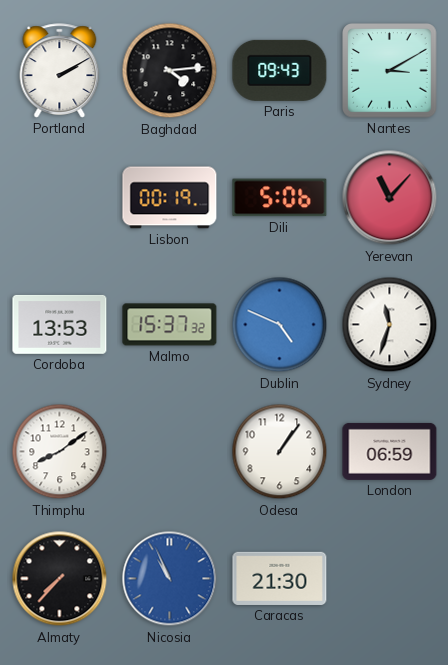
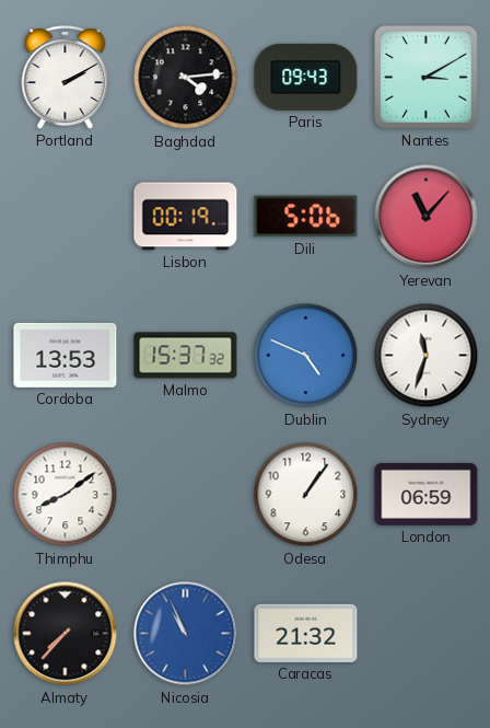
Caracas: 21:30 -> 21:32 (306, 633)
